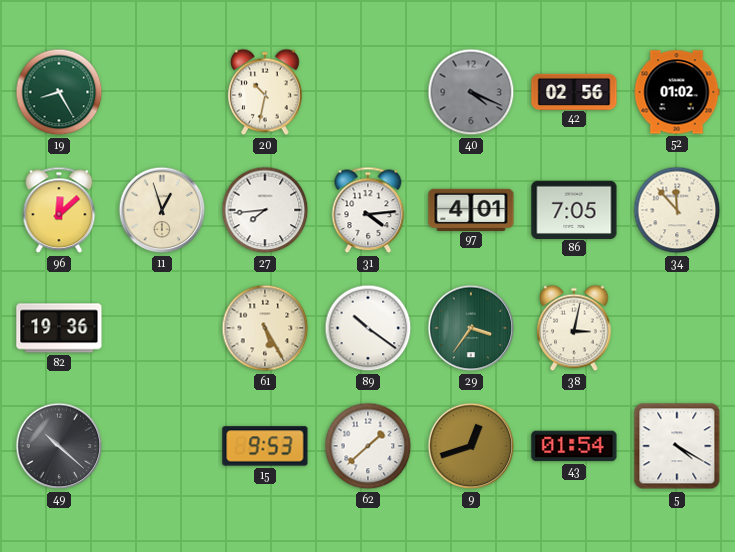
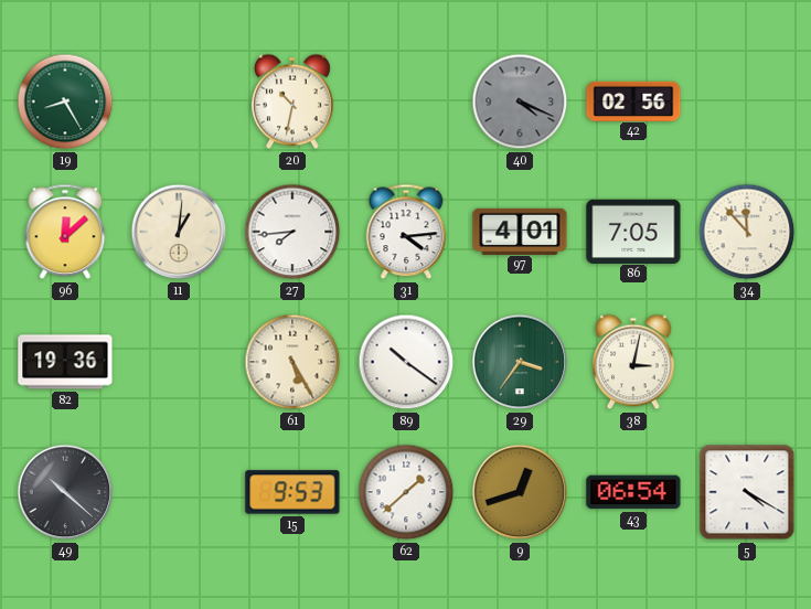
52: 01:02 -> none (677, 92)
11: 12:57 -> 1:01 (179, 232)
43: 01:54 -> 06:54 (633, 492)
